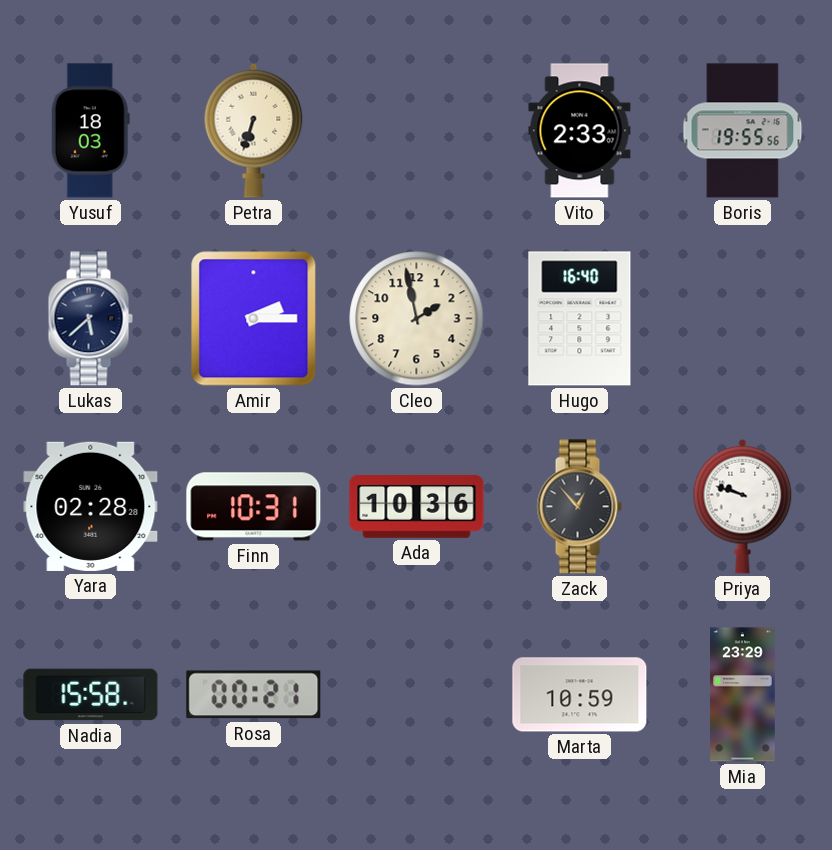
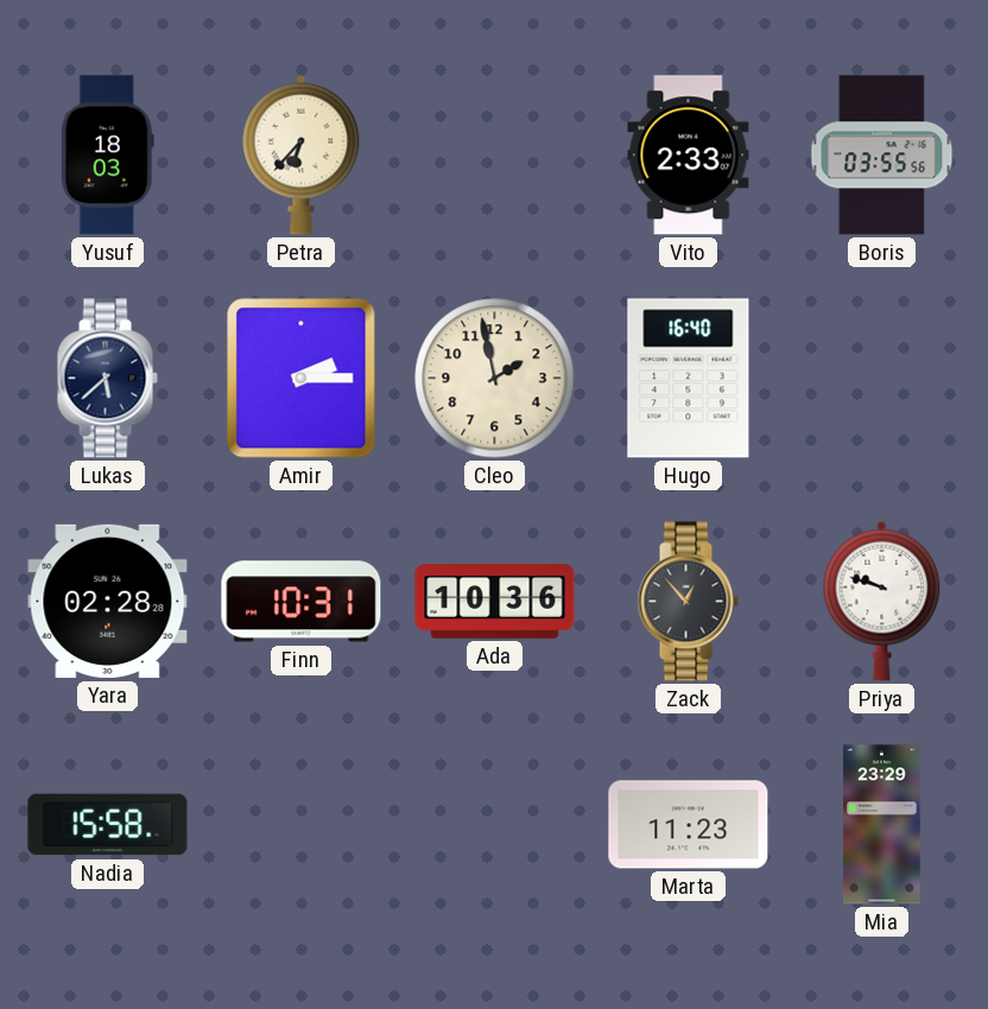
Petra: 6:33 -> 6:37 (302, 154)
Boris: 19:55 -> 03:55 (882, 156)
Rosa: 00:21 -> none (254, 695)
Marta: 10:59 -> 11:23 (689, 825)
